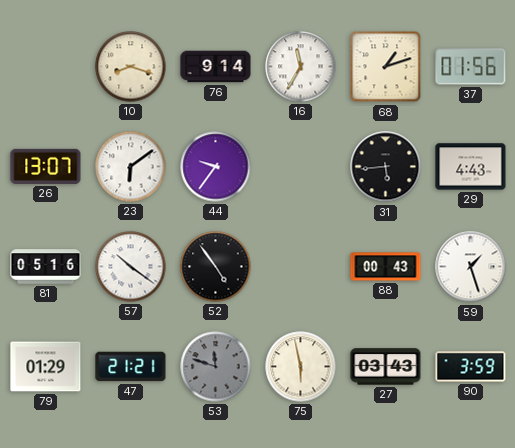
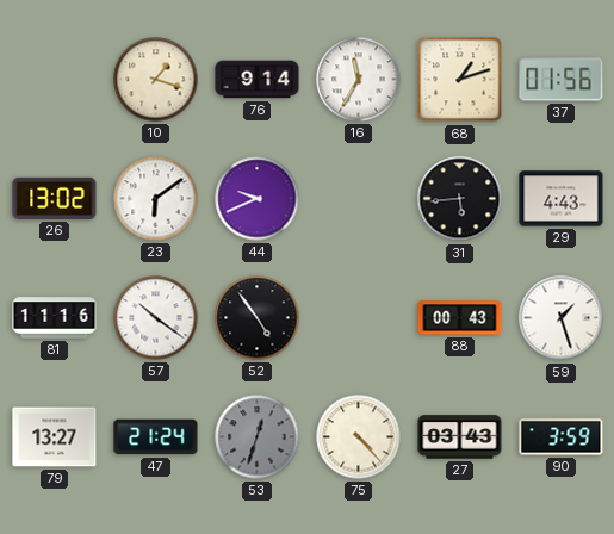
10: 8:18 -> 1:18 (156, 80)
26: 13:07 -> 13:02 (55, 198)
44: 9:36 -> 9:41 (258, 199)
81: 05:16 -> 11:16 (55, 318)
79: 01:29 -> 13:27 (55, 437)
47: 21:21 -> 21:24 (156, 437)
53: 11:48 -> 12:33 (258, 437)
75: 5:58 -> 4:23 (359, 437)
